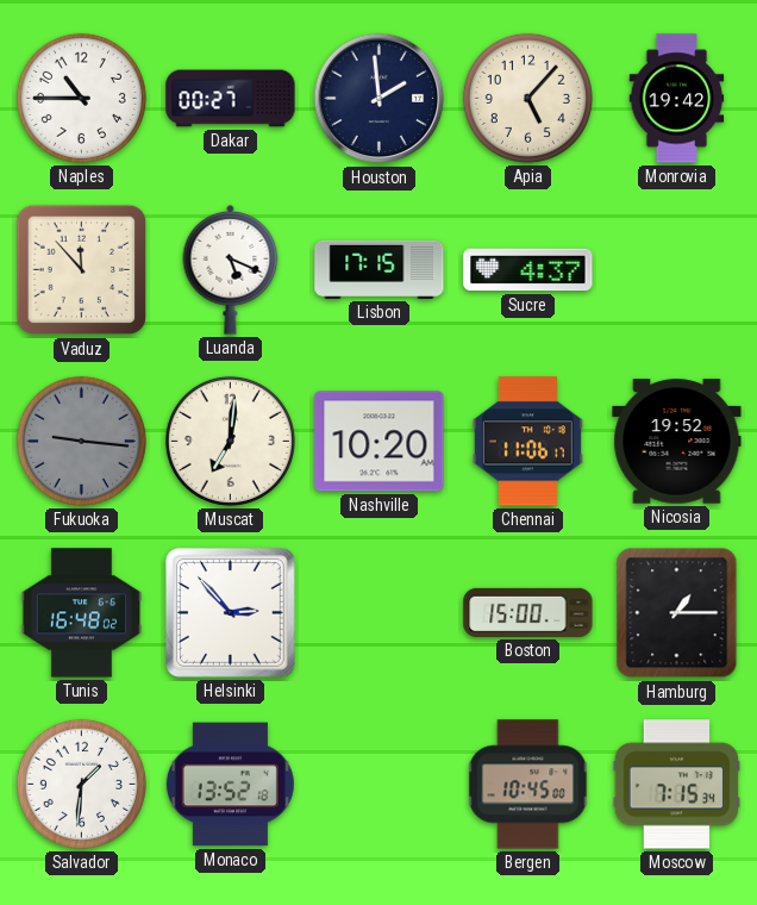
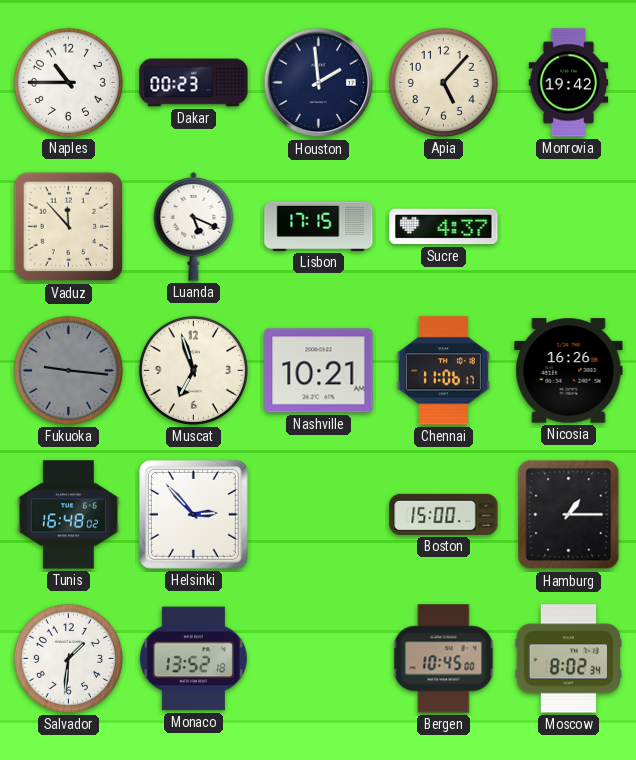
Dakar: 00:27 -> 00:23 (194, 83)
Muscat: 7:01 -> 6:57 (193, 370)
Nashville: 10:20 -> 10:21 (319, 371)
Nicosia: 19:52 -> 16:26 (569, 371)
Moscow: 7:15 -> 8:02 (569, 659)
